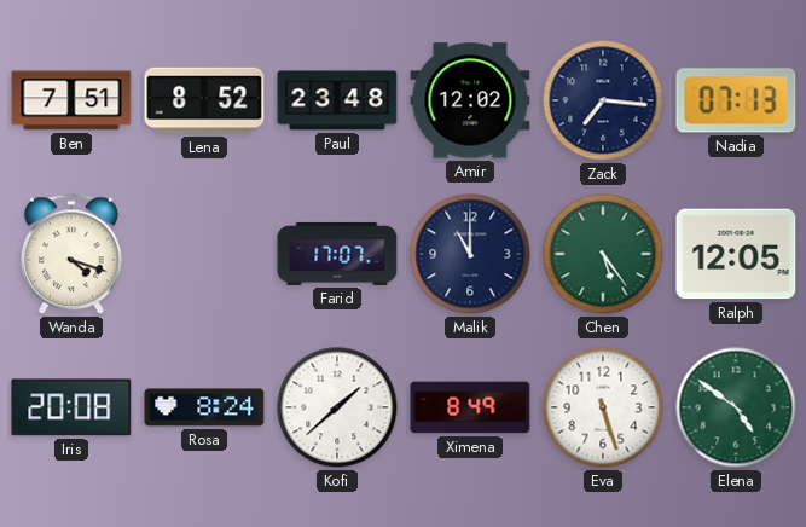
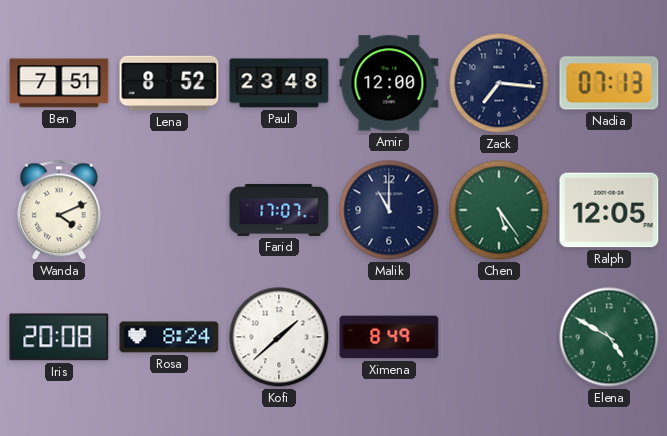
Amir: 12:02 -> 12:00 (389, 83)
Wanda: 4:18 -> 4:11 (59, 210)
Eva: 5:27 -> none (603, 407)
Elena: 4:51 -> 4:50 (609, 337)
